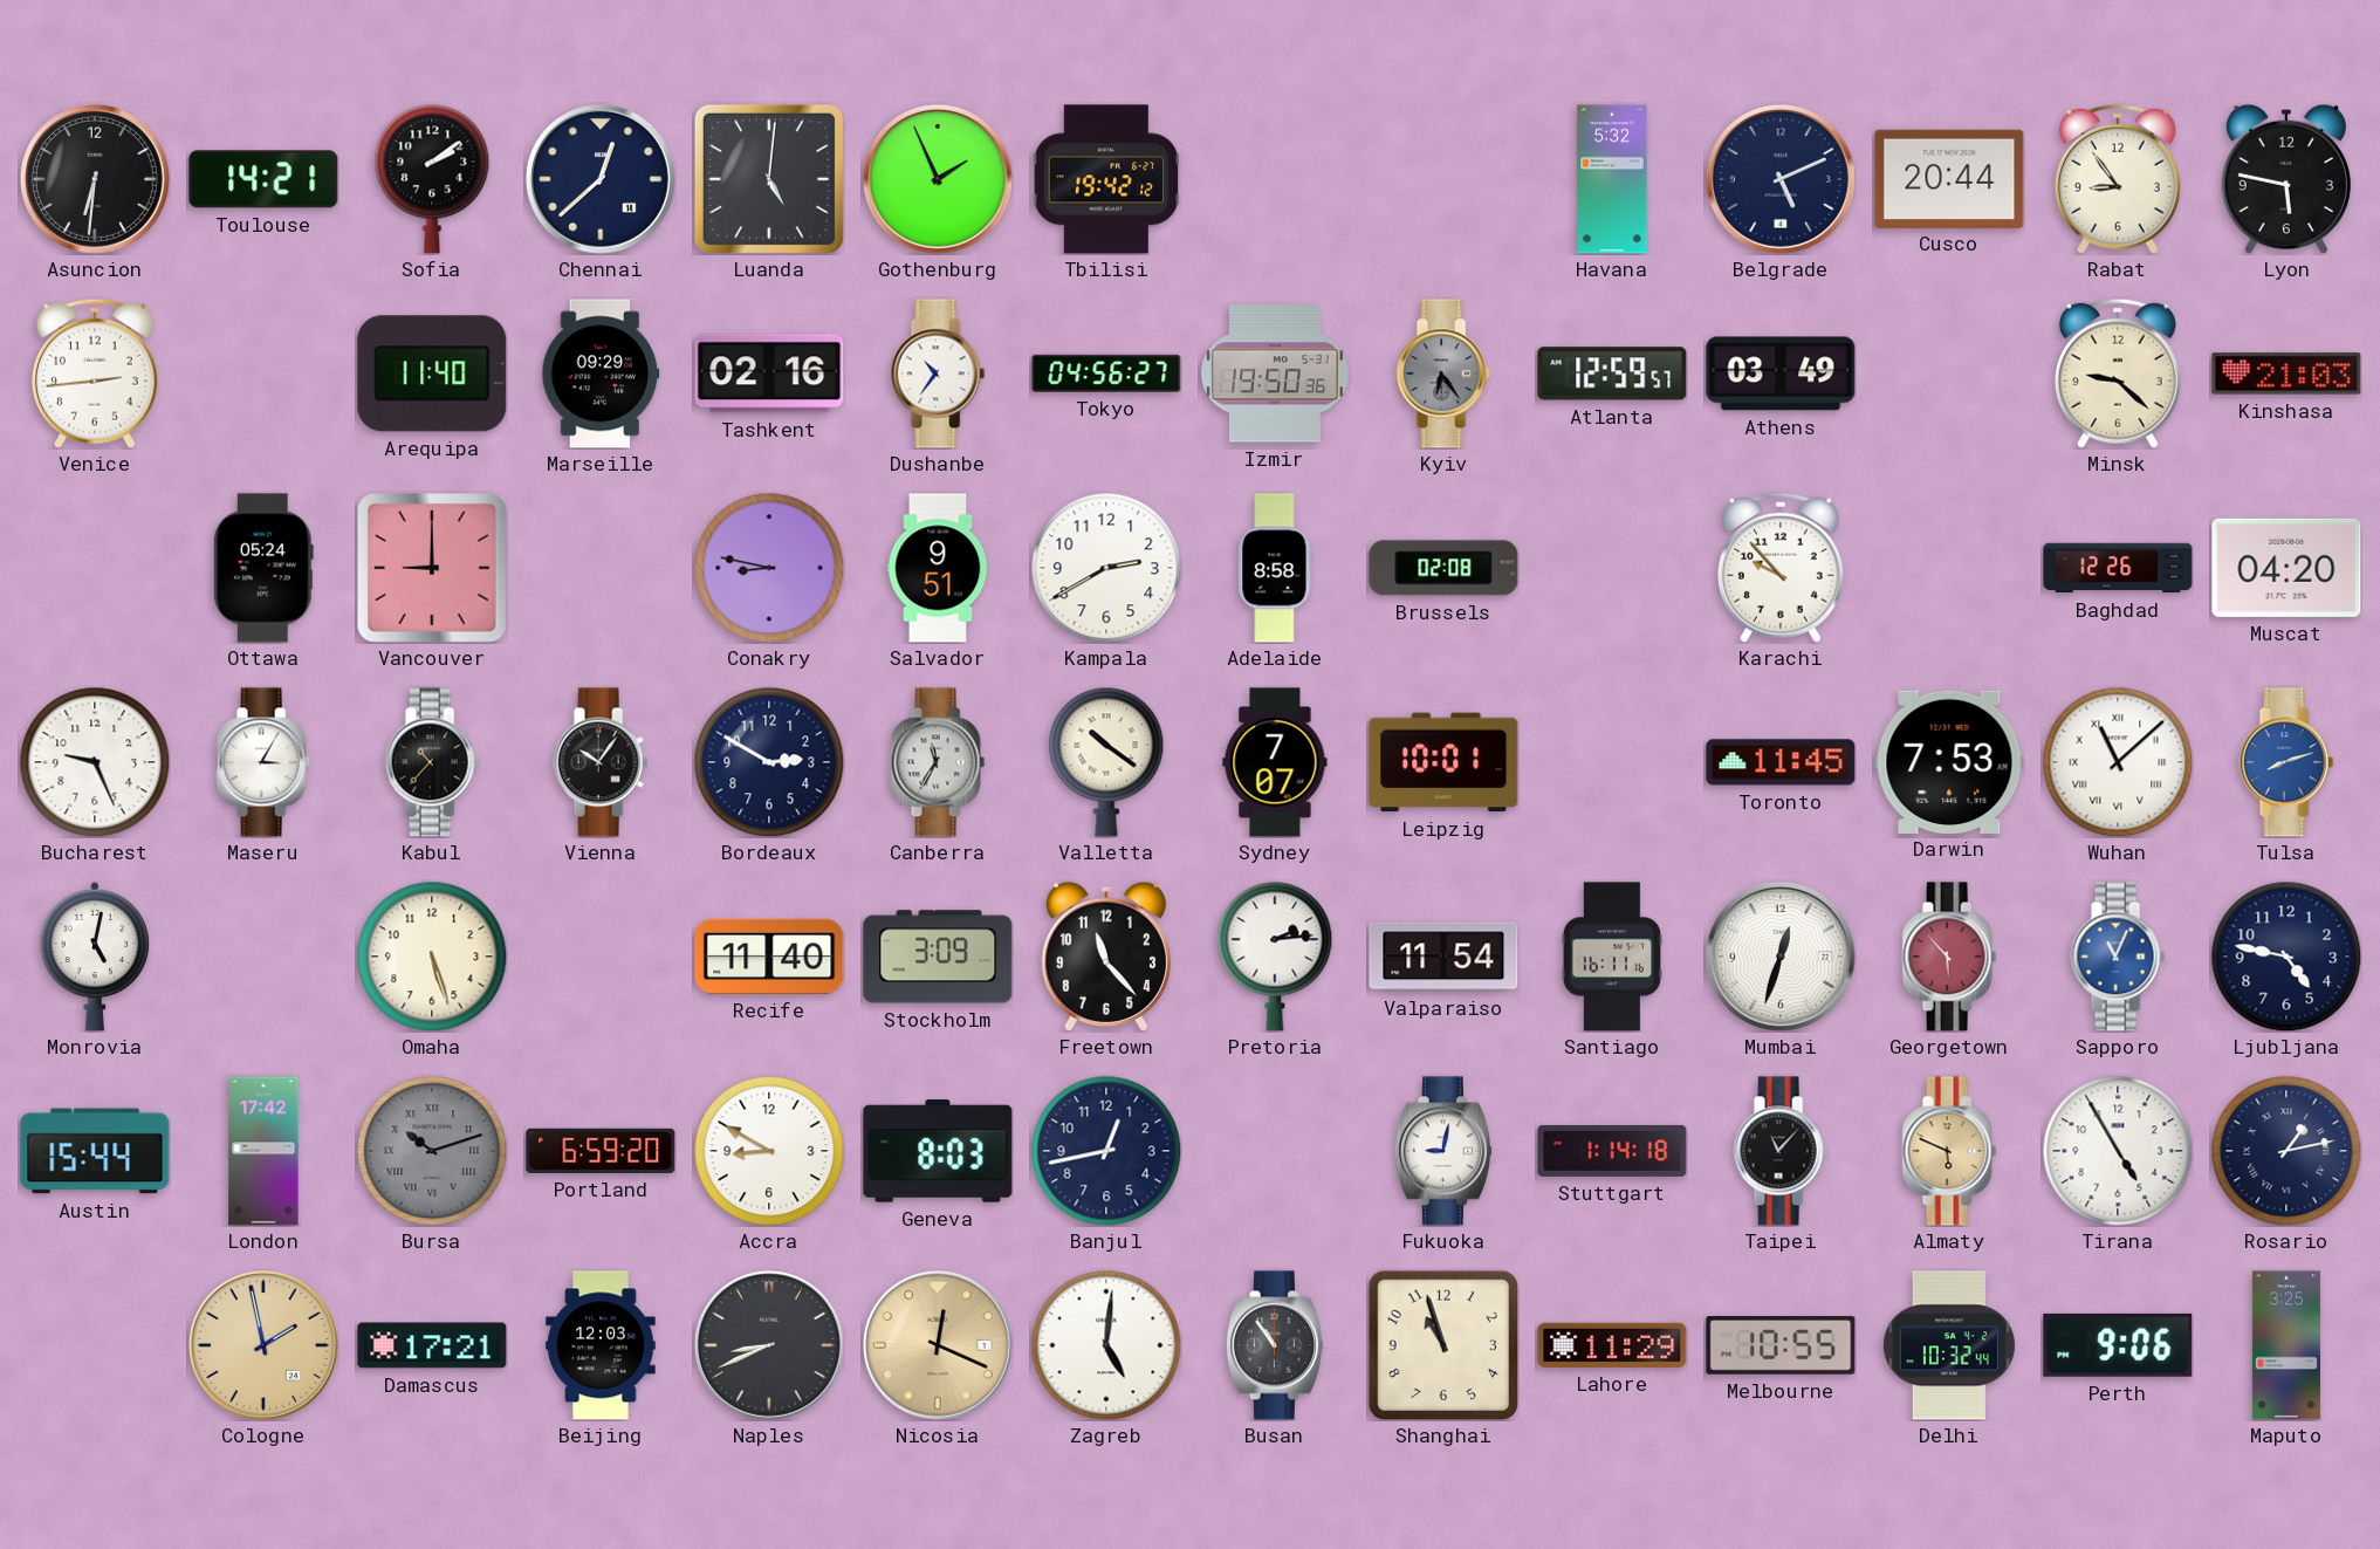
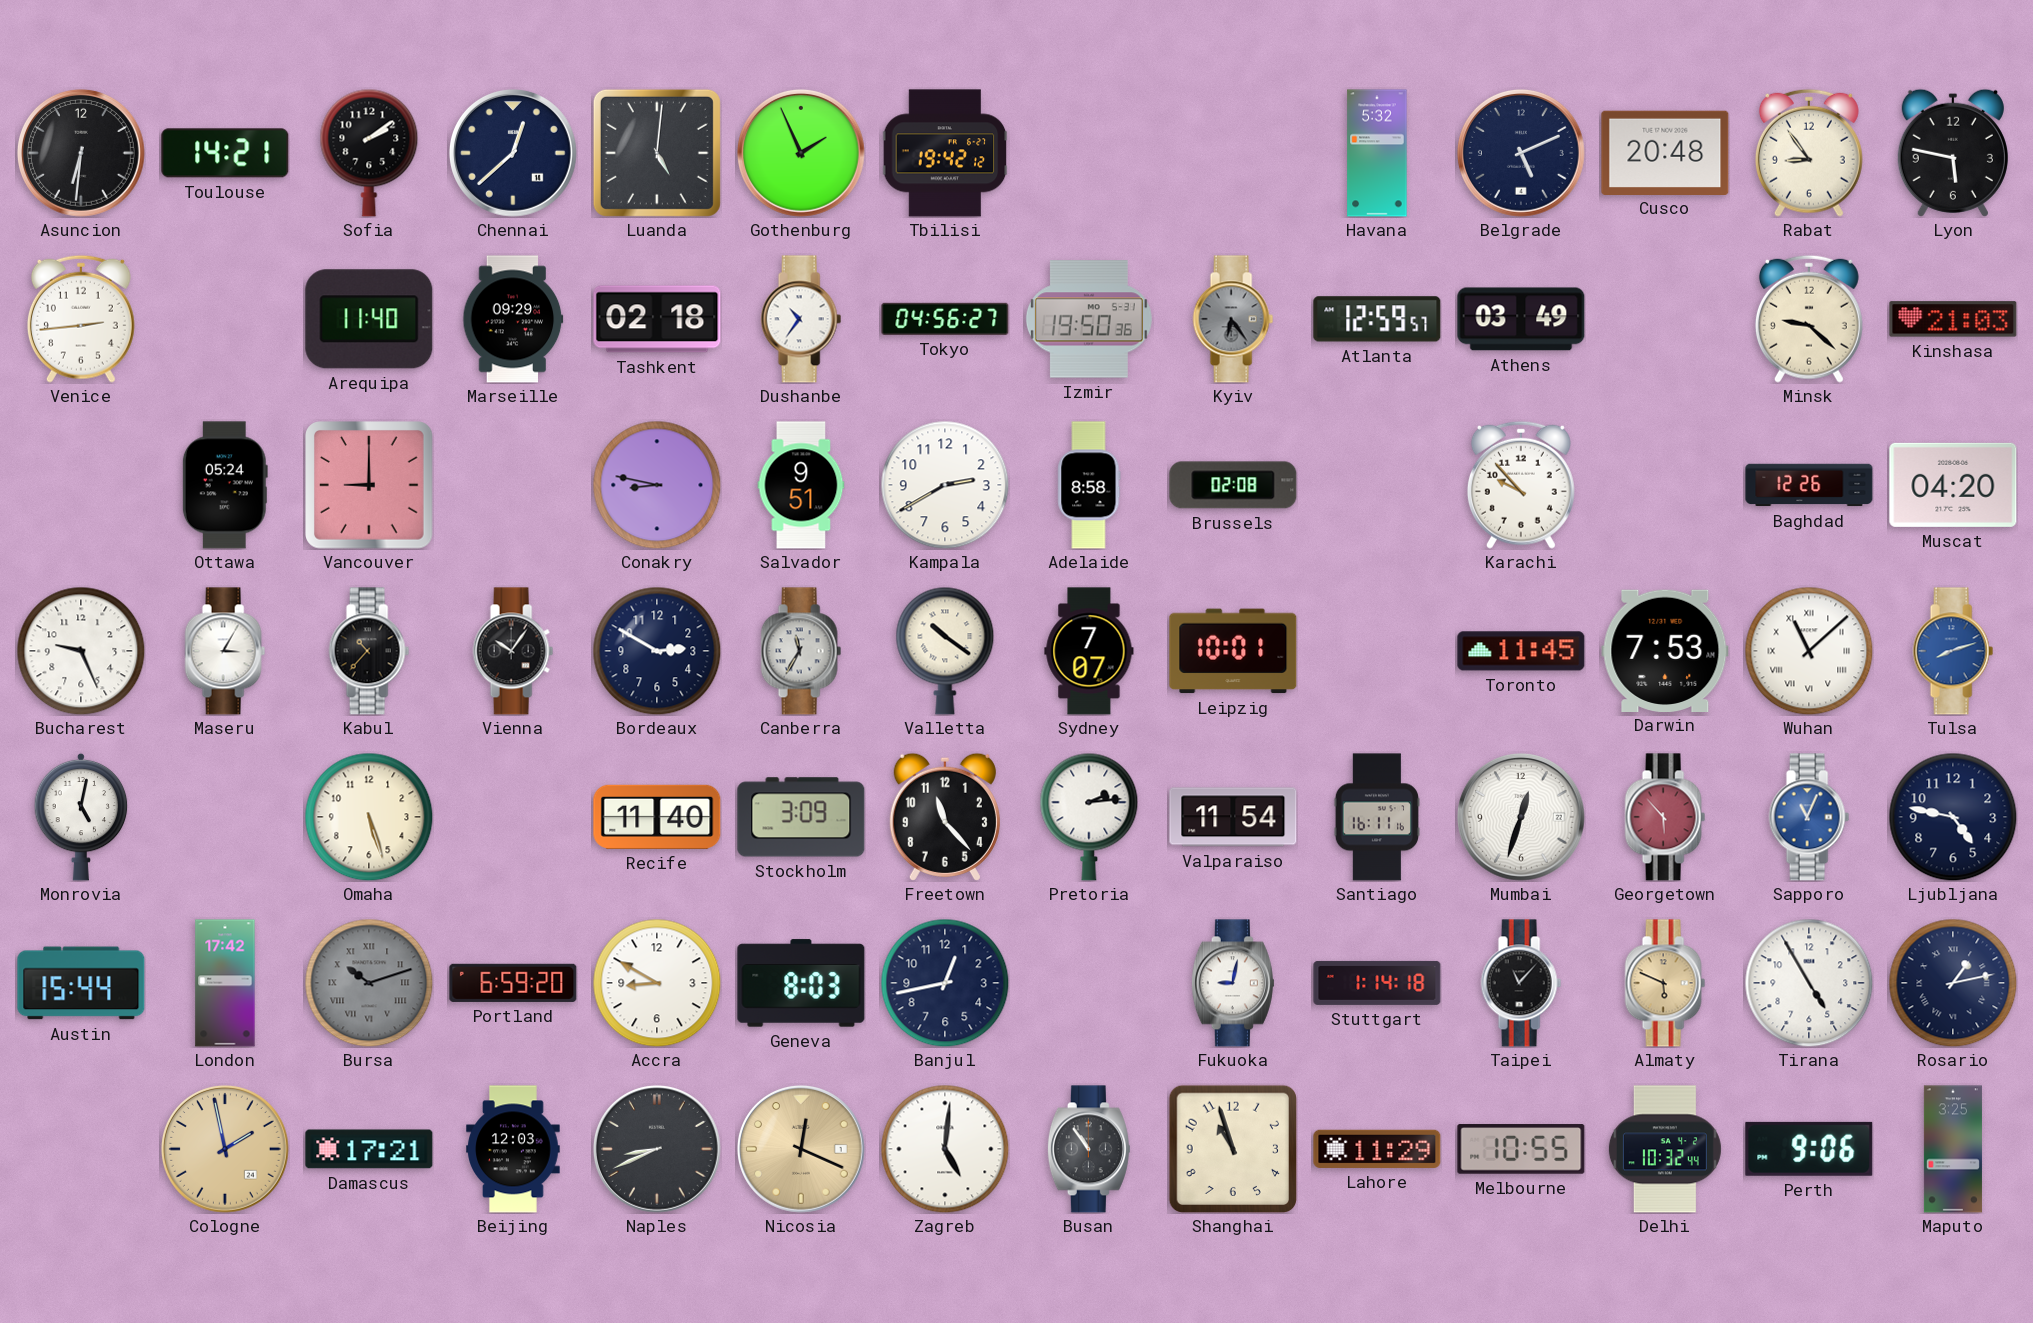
Cusco: 20:44 -> 20:48 (1665, 152)
Tashkent: 02:16 -> 02:18 (657, 319)
